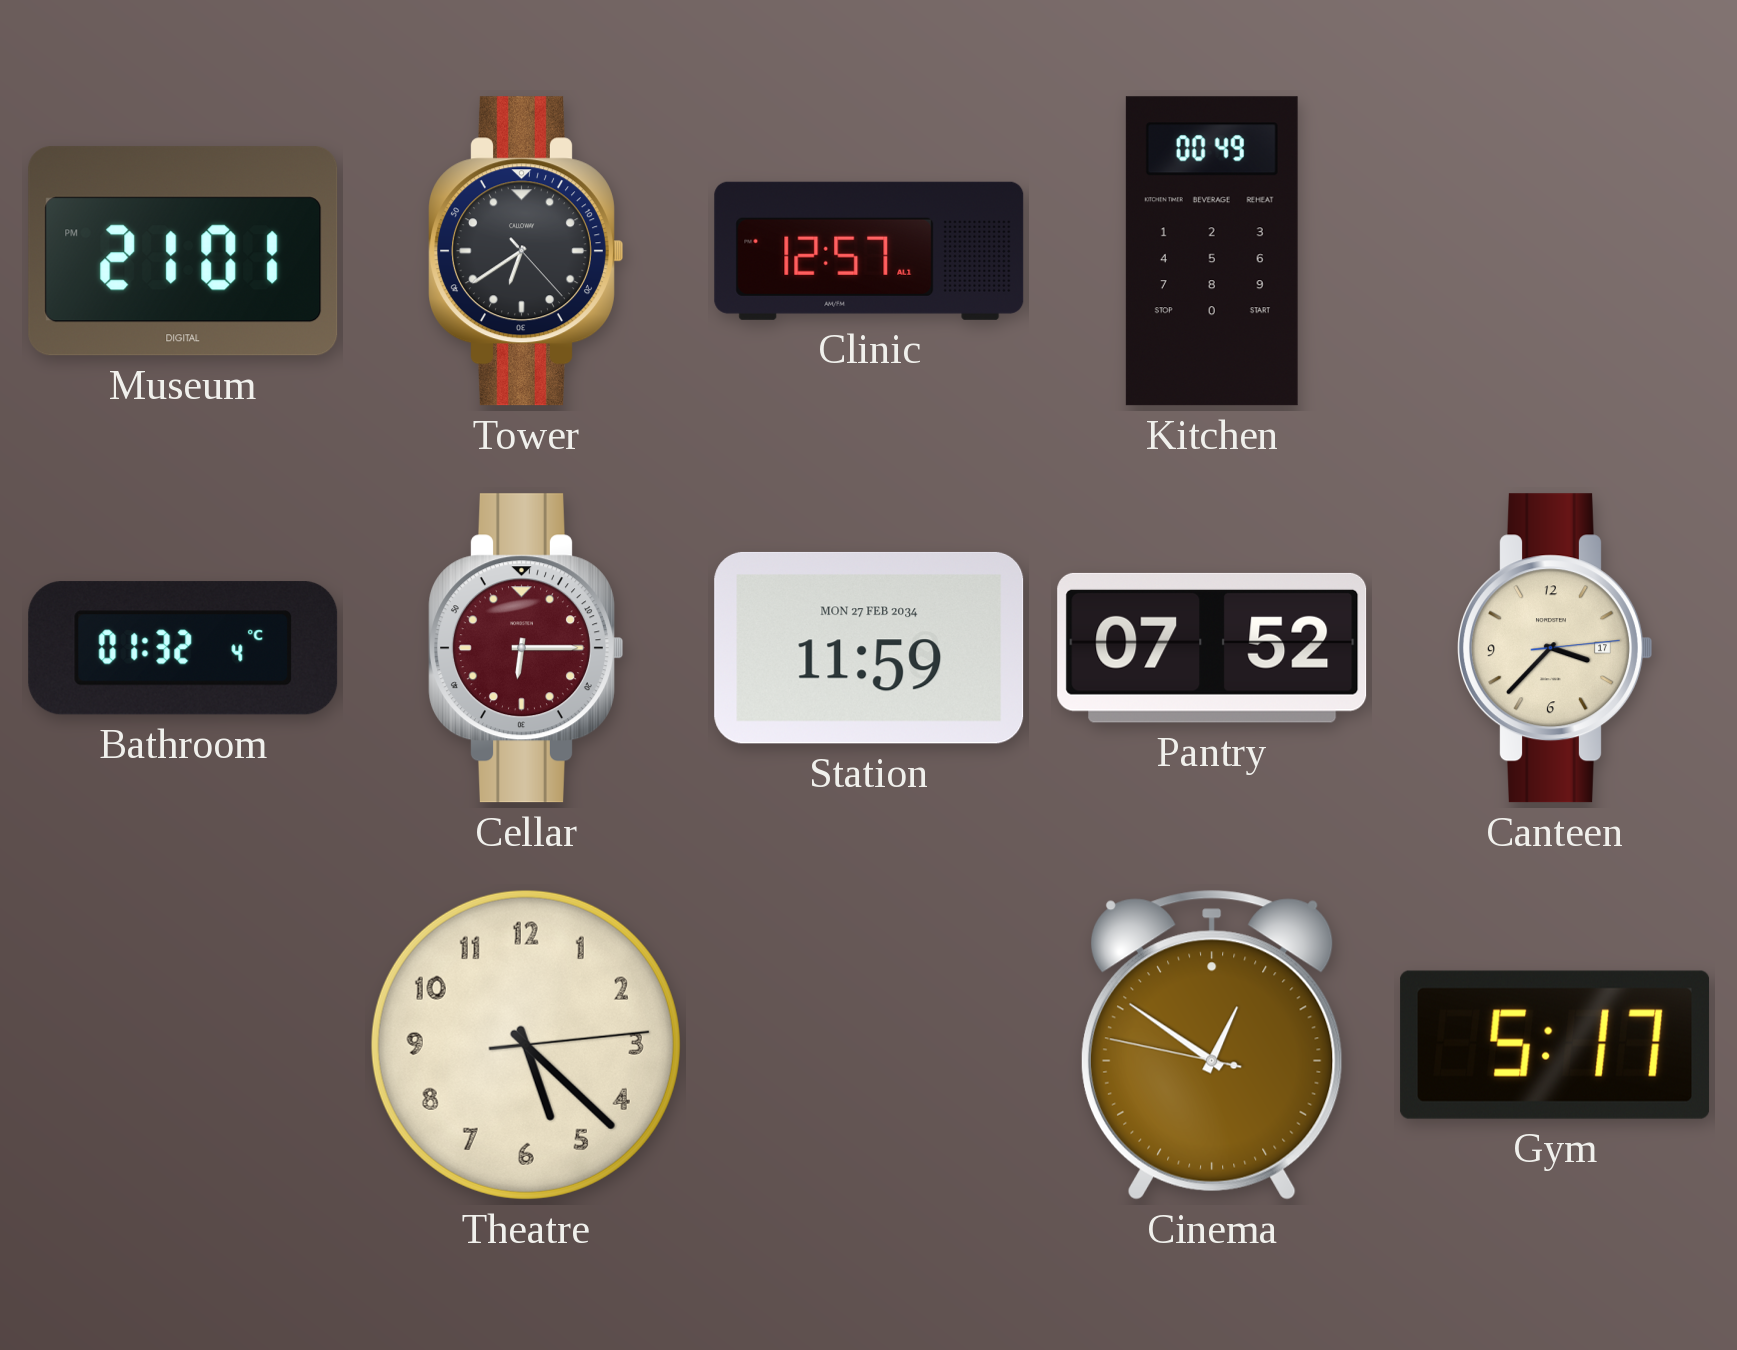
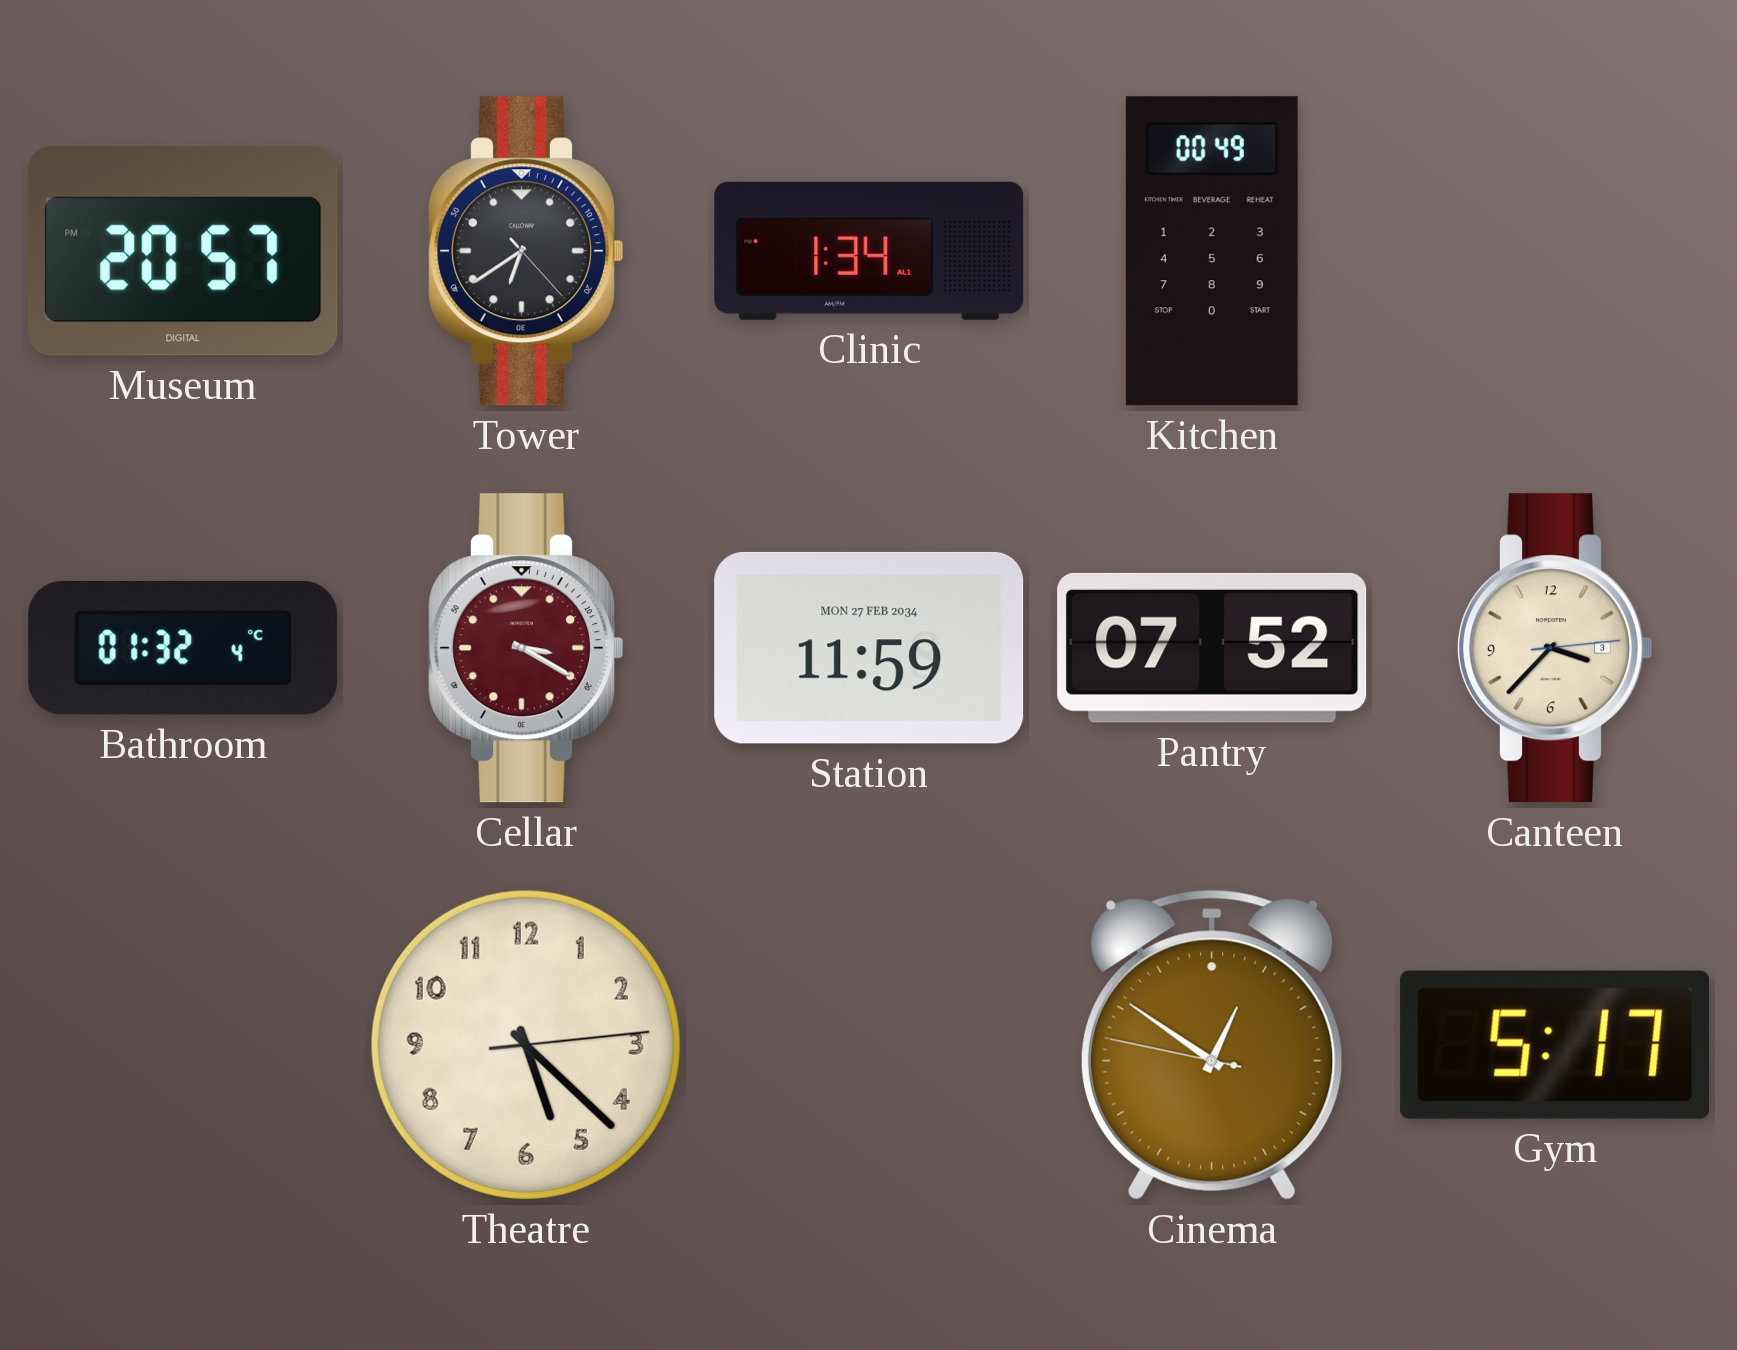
Museum: 21:01 -> 20:57 (183, 251)
Clinic: 12:57 -> 1:34 (869, 251)
Cellar: 6:15 -> 3:20 (526, 648)
Canteen date: 17 -> 3 (1555, 648)
